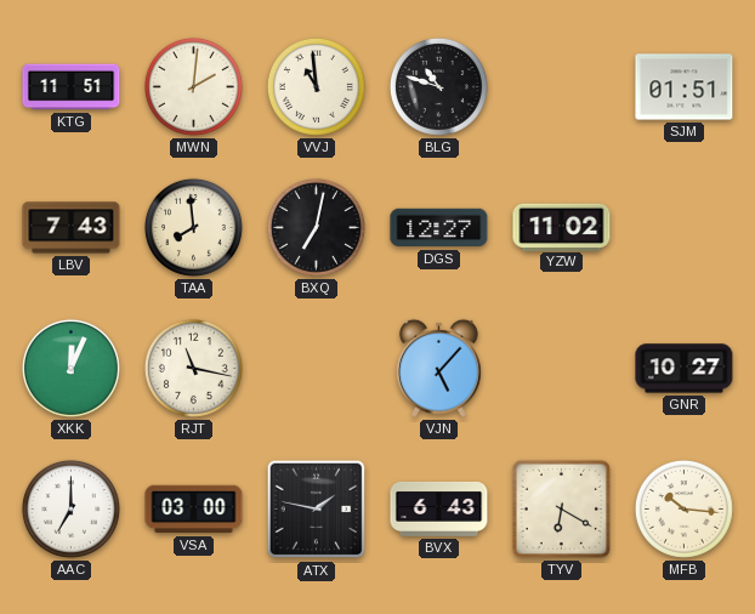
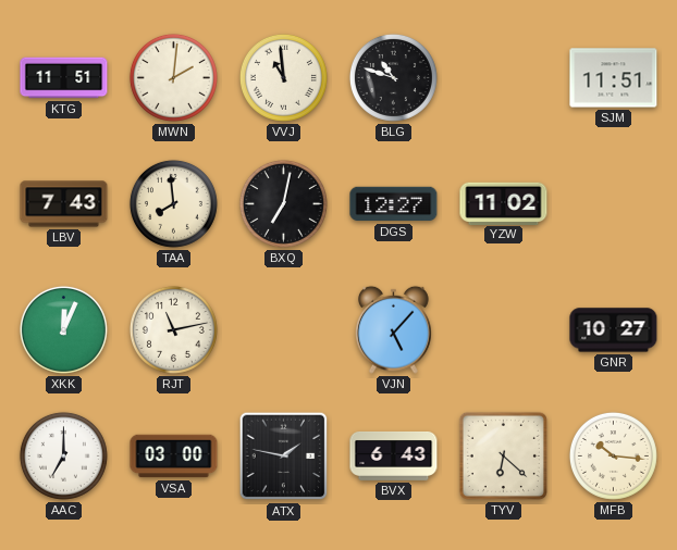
SJM: 01:51 -> 11:51 (614, 78)
RJT: 11:17 -> 11:13 (173, 329)
TYV: 6:20 -> 6:22 (503, 455)
